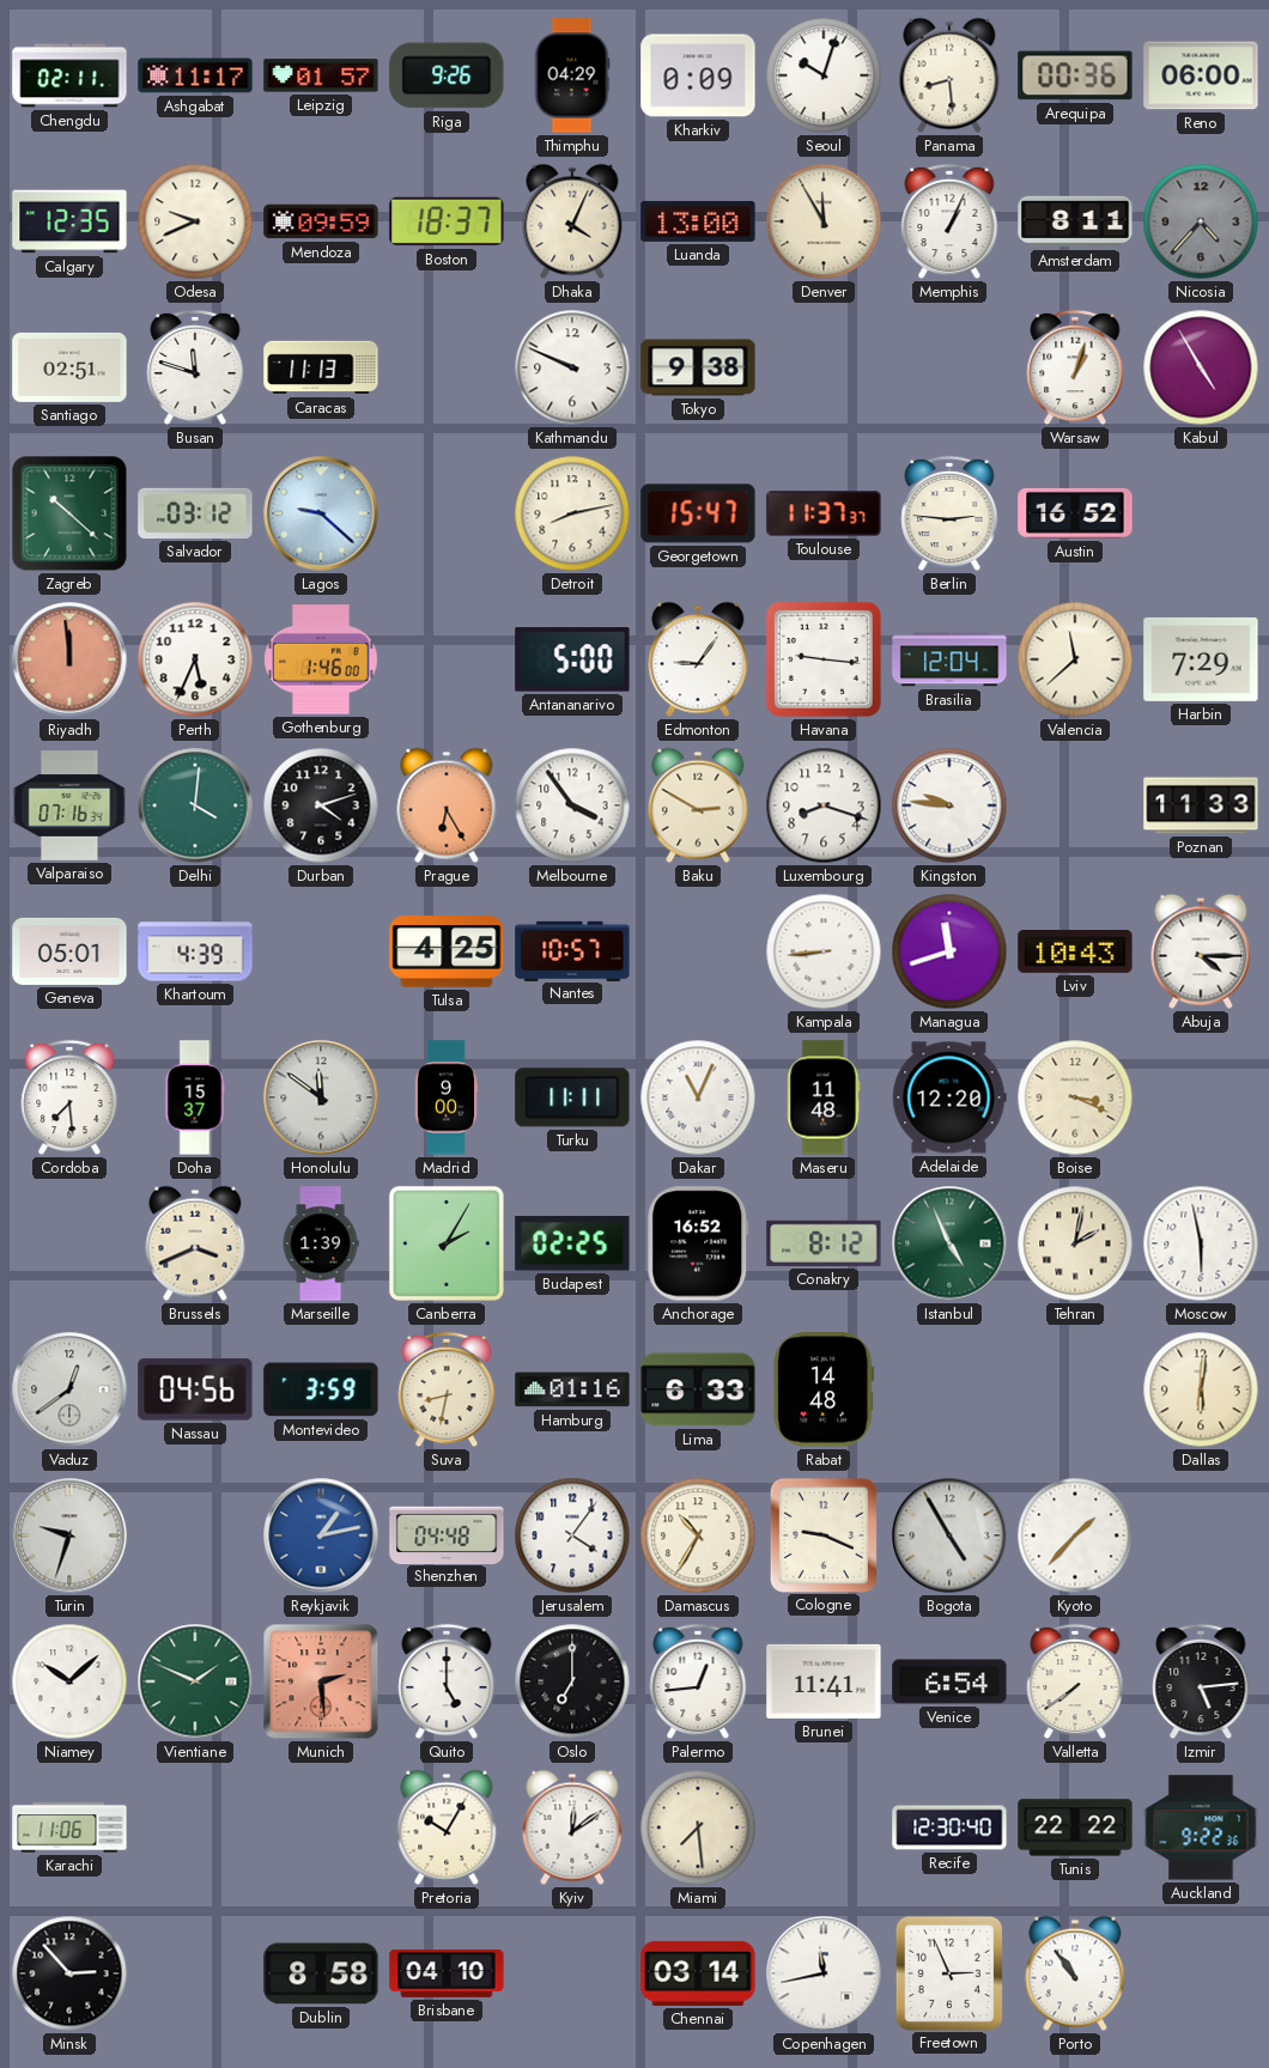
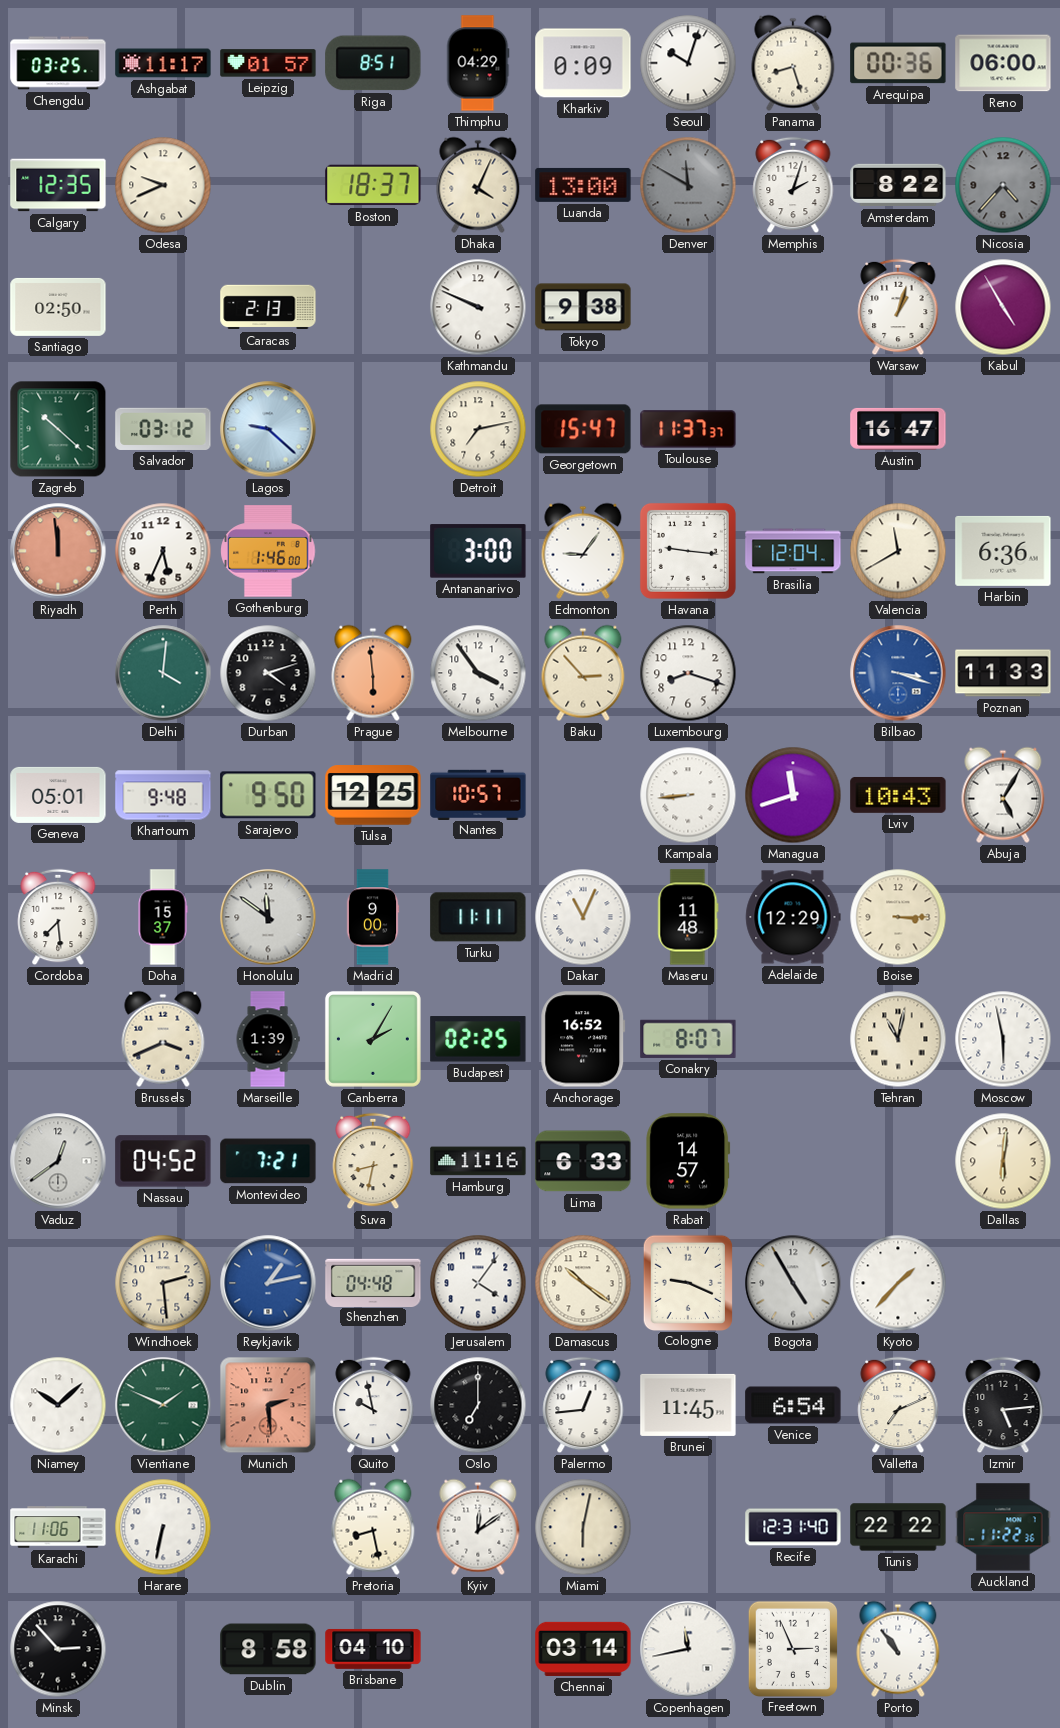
Chengdu: 02:11 -> 03:25 (58, 63)
Riga: 9:26 -> 8:51 (373, 63)
Panama: 8:29 -> 8:27 (793, 63)
Mendoza: 09:59 -> none (321, 221)
Denver: 11:55 -> 11:50 (688, 185)
Denver dial: cream -> grey (688, 185)
Memphis: 1:04 -> 2:03 (793, 185)
Amsterdam: 8:11 -> 8:22 (898, 185)
Santiago: 02:51 -> 02:50 (58, 307)
Busan: 11:48 -> none (195, 367)
Caracas: 11:13 -> 2:13 (268, 307)
Detroit: 8:13 -> 7:13 (478, 429)
Berlin: 2:46 -> none (949, 513)
Austin: 16:52 -> 16:47 (898, 429)
Antananarivo: 5:00 -> 3:00 (478, 551)
Valencia: 11:38 -> 11:40 (898, 551)
Harbin: 7:29 -> 6:36 (1003, 551)
Valparaiso: 07:16 -> none (69, 805)
Prague: 6:25 -> 5:59 (373, 673)
Baku: 2:50 -> 2:53 (583, 673)
Kingston: 9:46 -> none (949, 805)
Bilbao: none -> 3:18 (898, 673)
Khartoum: 4:39 -> 9:48 (163, 795)
Sarajevo: none -> 9:50 (268, 795)
Tulsa: 4:25 -> 12:25 (373, 795)
Abuja: 4:15 -> 5:05 (1003, 795)
Adelaide: 12:20 -> 12:29 (793, 917)
Boise: 3:19 -> 3:15 (898, 917)
Conakry: 8:12 -> 8:07 (688, 1039)
Istanbul: 4:56 -> none (949, 1243)
Tehran: 2:02 -> 11:02 (898, 1039)
Nassau: 04:56 -> 04:52 (163, 1161)
Montevideo: 3:59 -> 7:21 (268, 1161)
Hamburg: 01:16 -> 11:16 (478, 1161)
Rabat: 14:48 -> 14:57 (688, 1161)
Turin: 9:33 -> none (69, 1535)
Windhoek: none -> 2:29 (163, 1283)
Damascus: 10:35 -> 10:21 (583, 1283)
Quito: 5:00 -> 9:58 (373, 1405)
Brunei: 11:41 -> 11:45 (688, 1405)
Valletta: 7:39 -> 7:11 (898, 1405)
Harare: none -> 6:32 (163, 1527)
Pretoria: 10:05 -> 8:28 (373, 1527)
Miami: 7:29 -> 6:02 (583, 1527)
Recife: 12:30 -> 12:31 (793, 1527)
Auckland: 9:22 -> 11:22 (1003, 1527)
